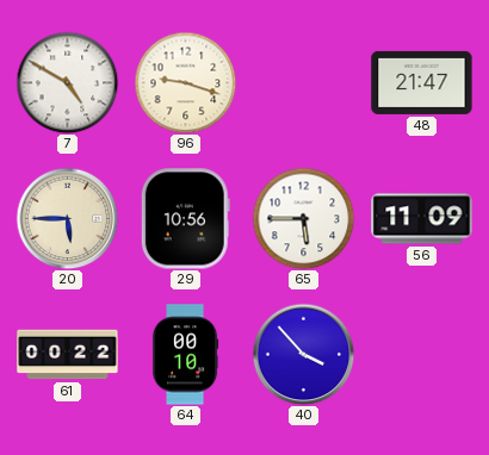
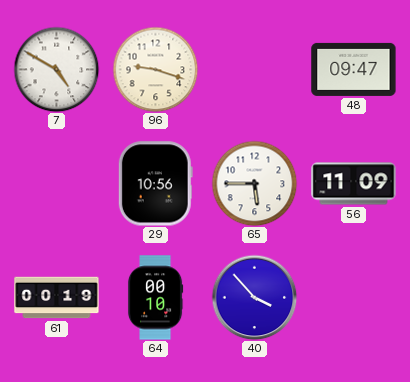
48: 21:47 -> 09:47 (354, 69)
20: 5:45 -> none (67, 218)
61: 00:22 -> 00:19 (57, 298)
